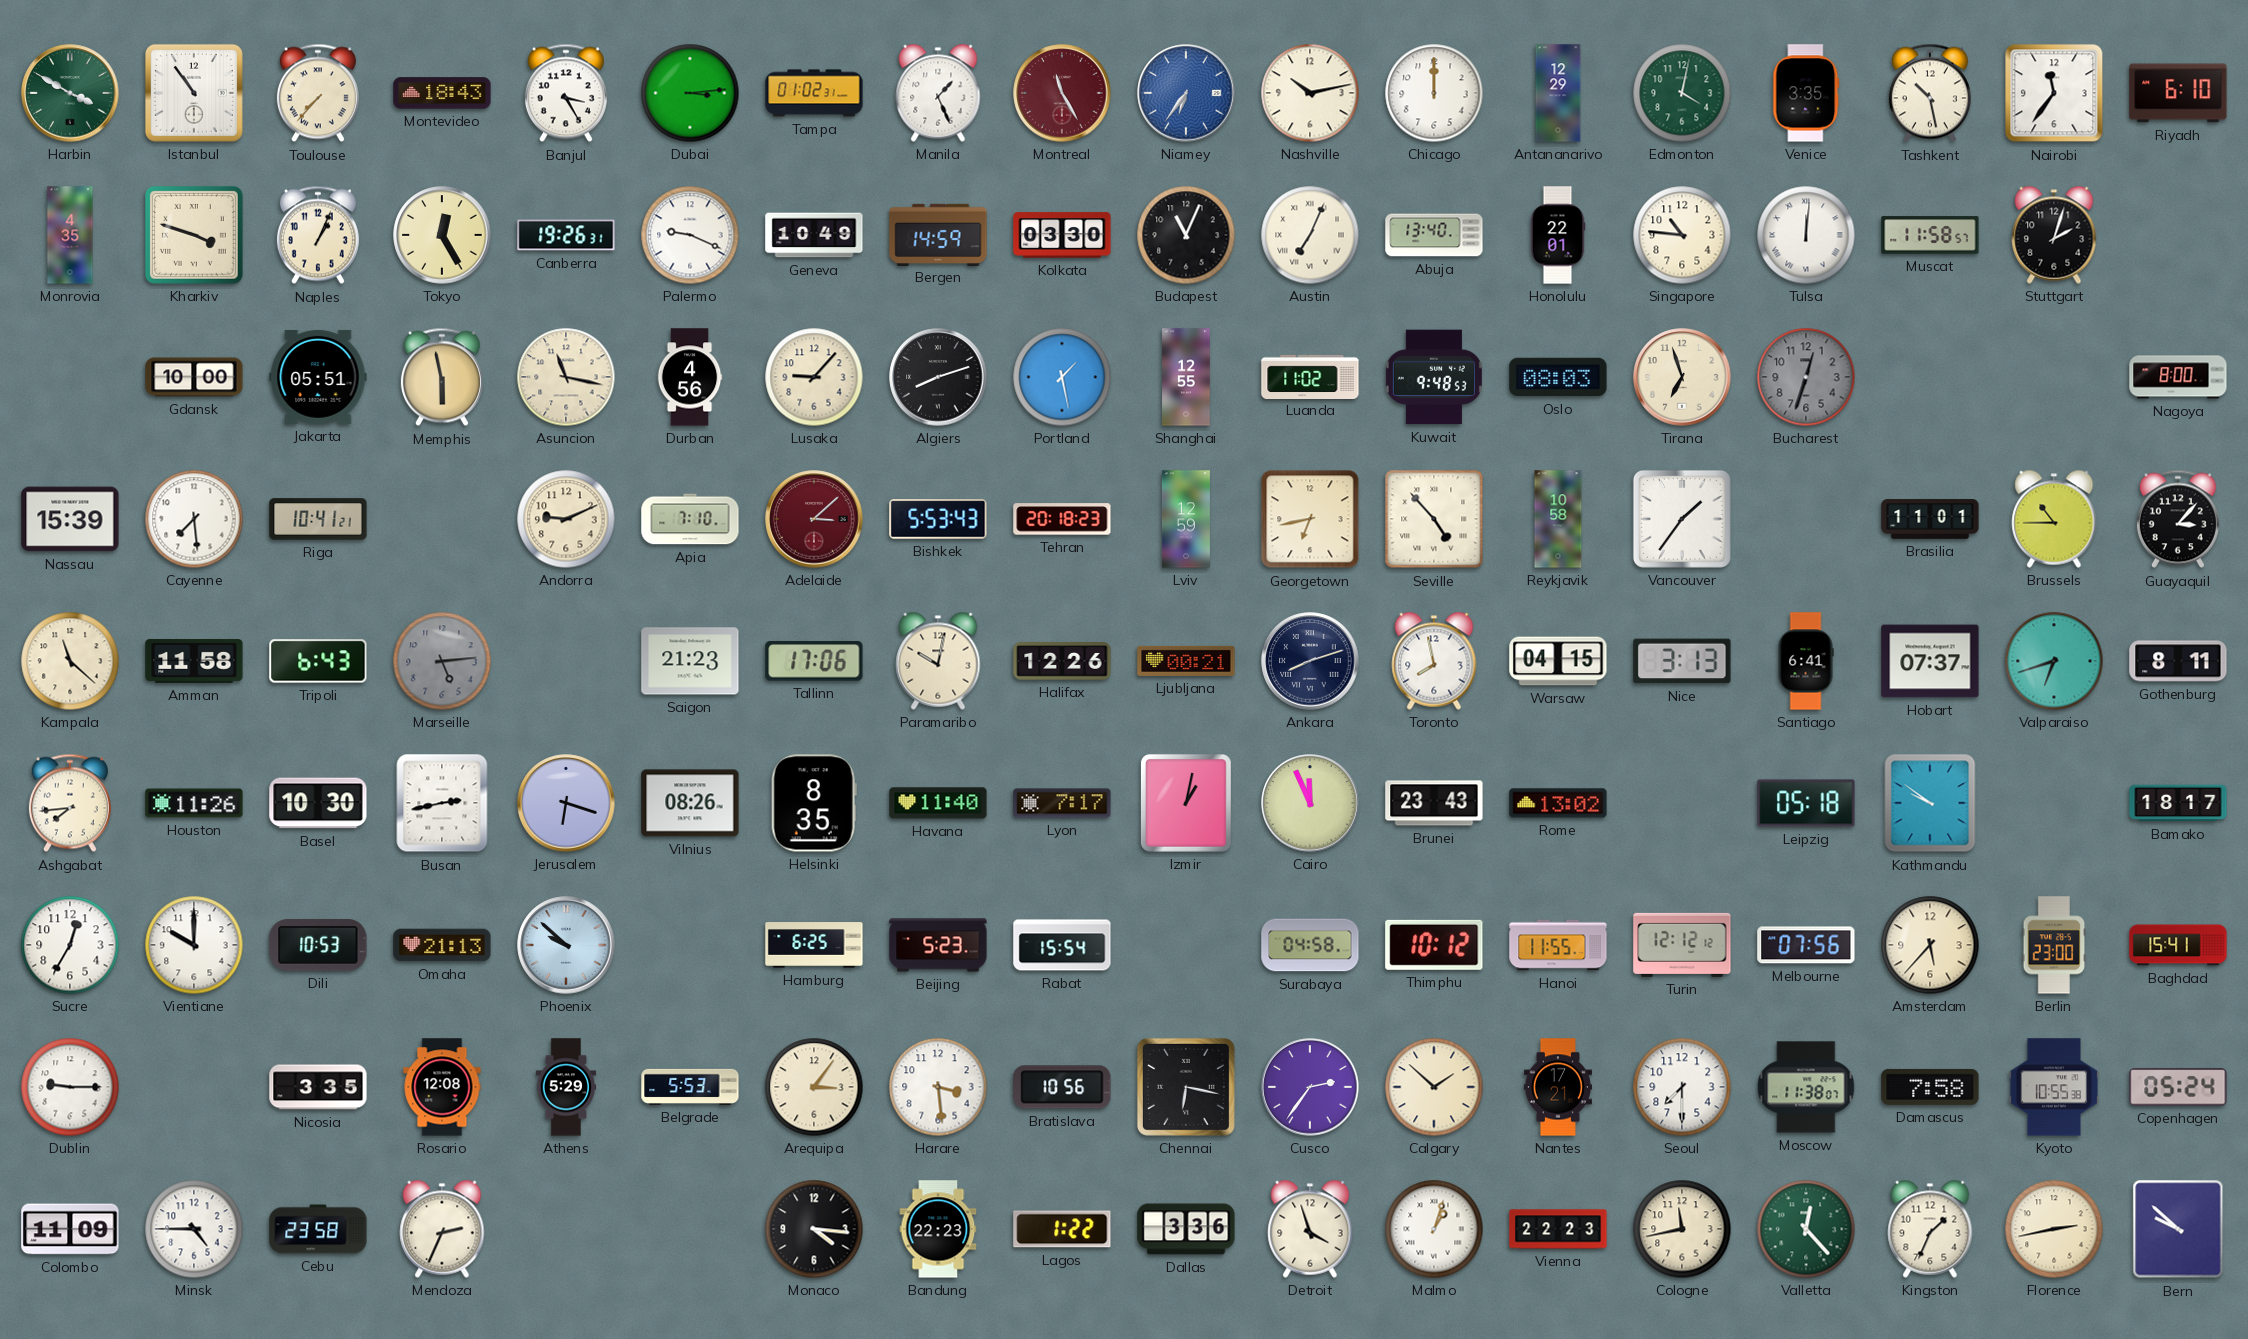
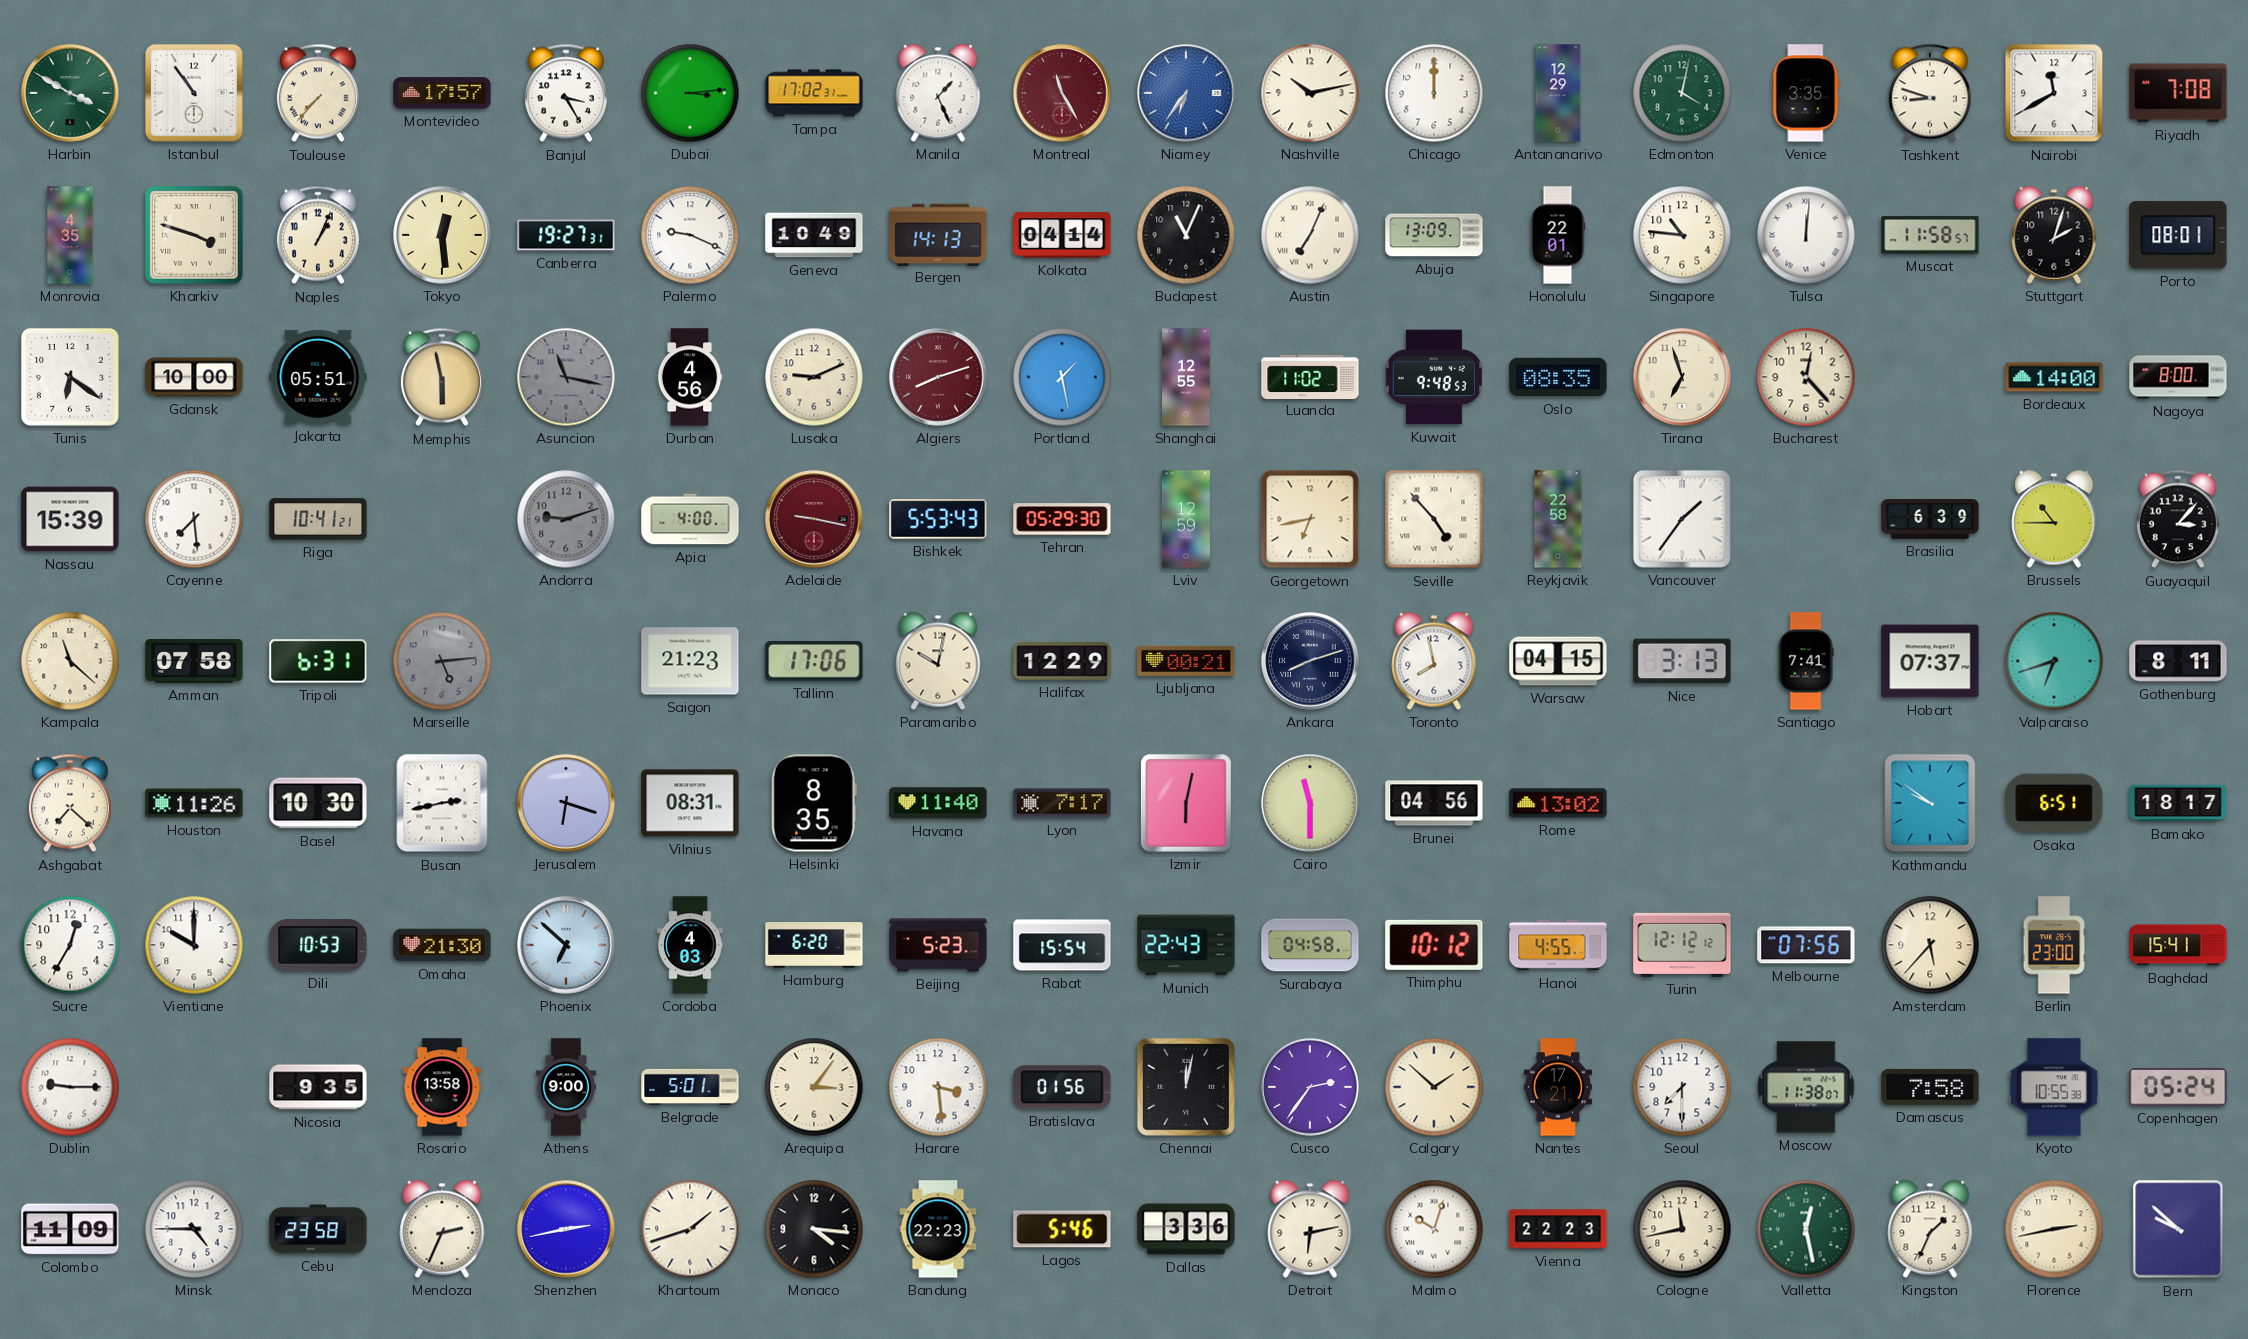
Montevideo: 18:43 -> 17:57 (442, 93)
Tampa: 01:02 -> 17:02 (814, 93)
Tashkent: 10:28 -> 8:48 (1930, 93)
Nairobi: 11:36 -> 11:40 (2054, 93)
Riyadh: 6:10 -> 7:08 (2178, 93)
Tokyo: 12:25 -> 12:29 (442, 235)
Canberra: 19:26 -> 19:27 (566, 235)
Bergen: 14:59 -> 14:13 (938, 234)
Kolkata: 03:30 -> 04:14 (1062, 235)
Abuja: 13:40 -> 13:09 (1434, 235)
Porto: none -> 08:01 (2178, 235)
Tunis: none -> 6:21 (70, 377)
Asuncion dial: cream -> grey (566, 377)
Lusaka: 9:07 -> 9:11 (814, 377)
Algiers dial: black -> burgundy (938, 377)
Oslo: 08:03 -> 08:35 (1558, 377)
Bucharest: 12:33 -> 12:23 (1806, 377)
Bucharest dial: grey -> cream (1806, 377)
Bordeaux: none -> 14:00 (2054, 377)
Andorra: 9:11 -> 9:12 (566, 519)
Andorra dial: cream -> grey (566, 519)
Apia: 7:10 -> 4:00 (690, 519)
Adelaide: 3:08 -> 9:17 (814, 519)
Tehran: 20:18 -> 05:29 (1062, 519)
Reykjavik: 10:58 -> 22:58 (1558, 519)
Brasilia: 11:01 -> 6:39 (1930, 519)
Amman: 11:58 -> 07:58 (194, 662)
Tripoli: 6:43 -> 6:31 (318, 661)
Halifax: 12:26 -> 12:29 (1062, 662)
Santiago: 6:41 -> 7:41 (1806, 661)
Ashgabat: 7:44 -> 7:22 (70, 803)
Vilnius: 08:26 -> 08:31 (690, 803)
Izmir: 1:02 -> 6:02 (1186, 803)
Cairo: 11:56 -> 11:30 (1310, 803)
Brunei: 23:43 -> 04:56 (1434, 803)
Leipzig: 05:18 -> none (1806, 803)
Osaka: none -> 6:51 (2054, 803)
Omaha: 21:13 -> 21:30 (442, 945)
Phoenix: 9:52 -> 6:52 (566, 945)
Cordoba: none -> 4:03 (690, 945)
Hamburg: 6:25 -> 6:20 (814, 945)
Munich: none -> 22:43 (1186, 945)
Hanoi: 11:55 -> 4:55 (1558, 945)
Nicosia: 3:35 -> 9:35 (318, 1087)
Rosario: 12:08 -> 13:58 (442, 1087)
Athens: 5:29 -> 9:00 (566, 1087)
Belgrade: 5:53 -> 5:01 (690, 1087)
Bratislava: 10:56 -> 01:56 (1062, 1087)
Chennai: 6:17 -> 12:02 (1186, 1087)
Shenzhen: none -> 2:43 (566, 1229)
Khartoum: none -> 1:42 (690, 1229)
Lagos: 1:22 -> 5:46 (1062, 1229)
Detroit: 3:57 -> 6:13 (1310, 1229)
Malmo: 1:03 -> 10:03 (1434, 1229)
Valletta: 12:23 -> 12:28 (1806, 1229)
